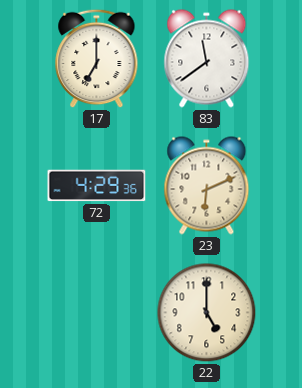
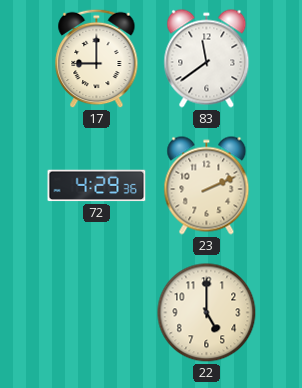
17: 7:00 -> 9:00 (97, 59)
23: 6:11 -> 2:11 (207, 186)
